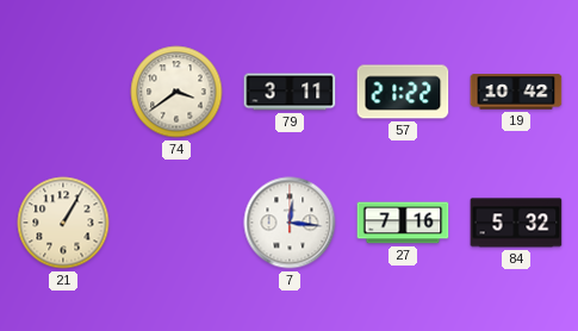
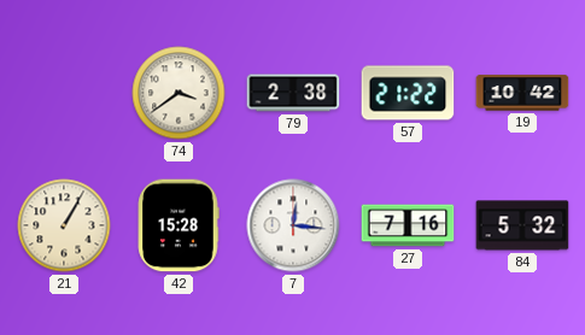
79: 3:11 -> 2:38 (293, 93)
42: none -> 15:28 (179, 225)
